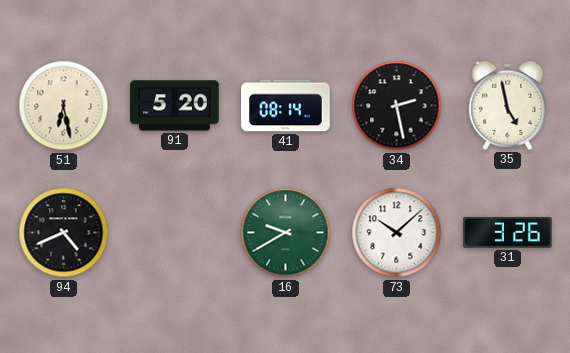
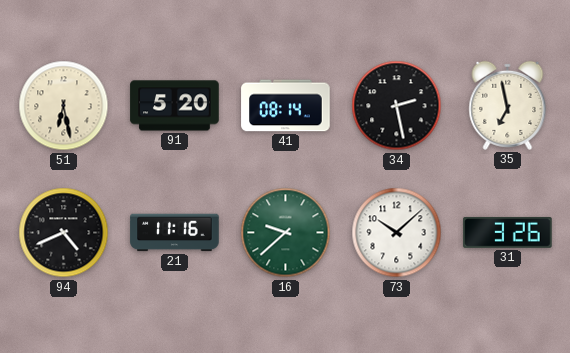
35: 4:58 -> 6:58 (508, 105)
21: none -> 11:16 (175, 233)
16: 9:40 -> 9:38 (286, 233)
